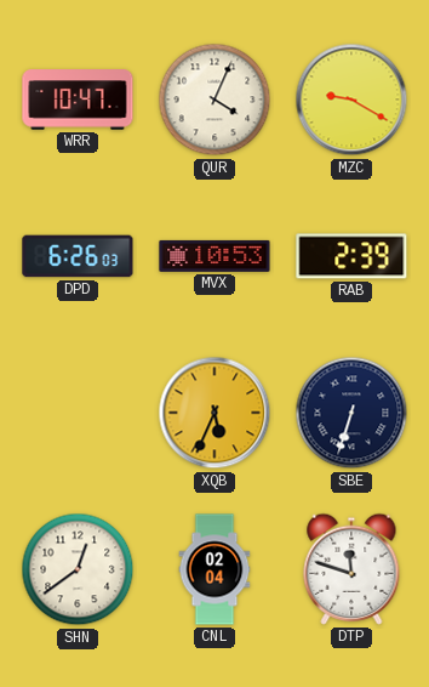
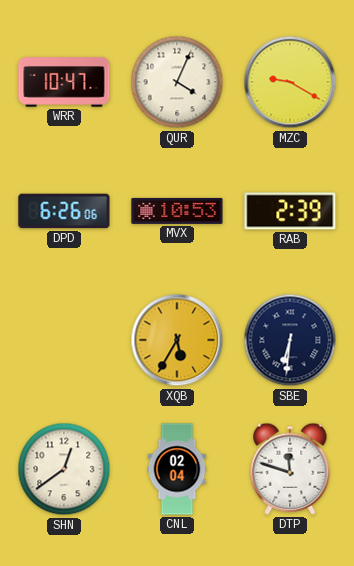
DPD: 6:26:03 -> 6:26:06 (64, 211)
XQB: 5:34 -> 5:35 (177, 340)
SBE: 6:33 -> 6:31 (290, 340)
